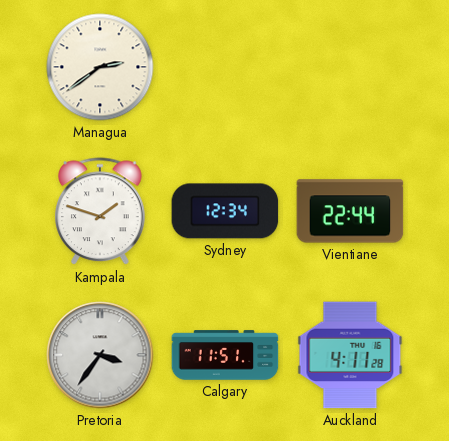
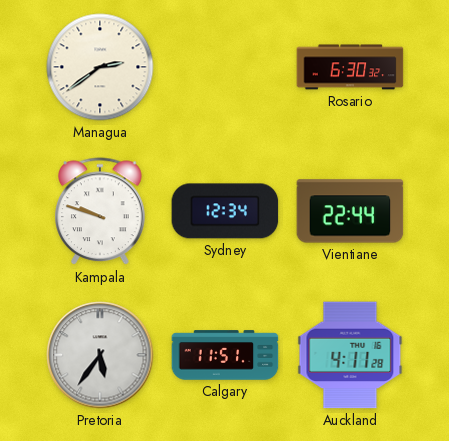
Rosario: none -> 6:30 (350, 67)
Kampala: 1:48 -> 9:48 (101, 212)
Pretoria: 3:36 -> 5:36 (100, 355)
